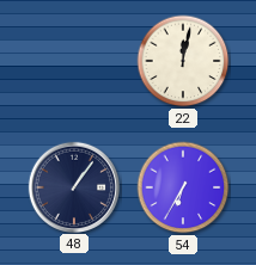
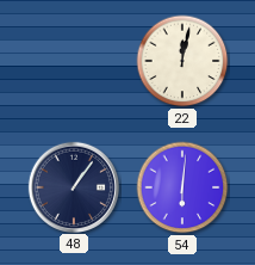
54: 6:35 -> 6:01 (182, 187)
